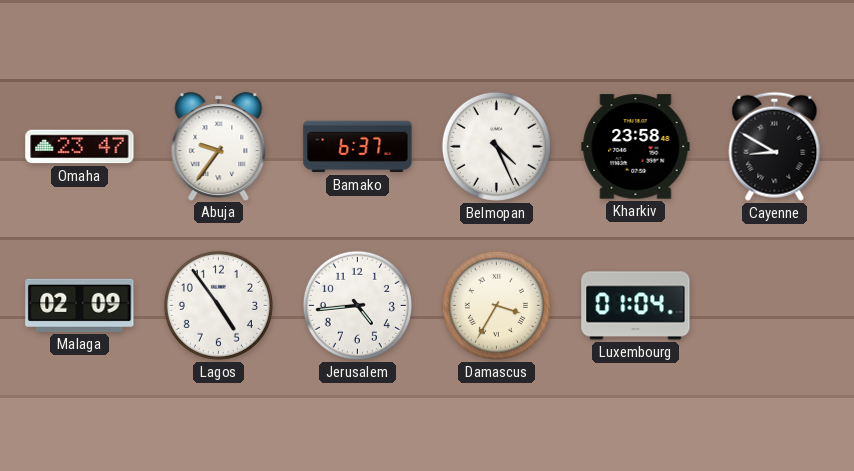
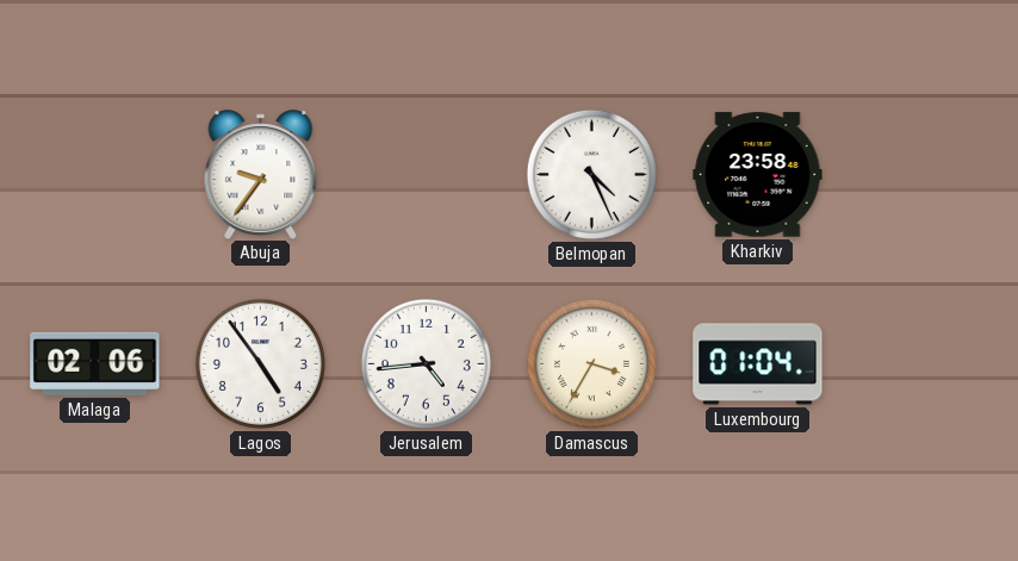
Omaha: 23:47 -> none (80, 147)
Bamako: 6:37 -> none (358, 147)
Cayenne: 8:50 -> none (775, 146)
Malaga: 02:09 -> 02:06 (95, 363)
